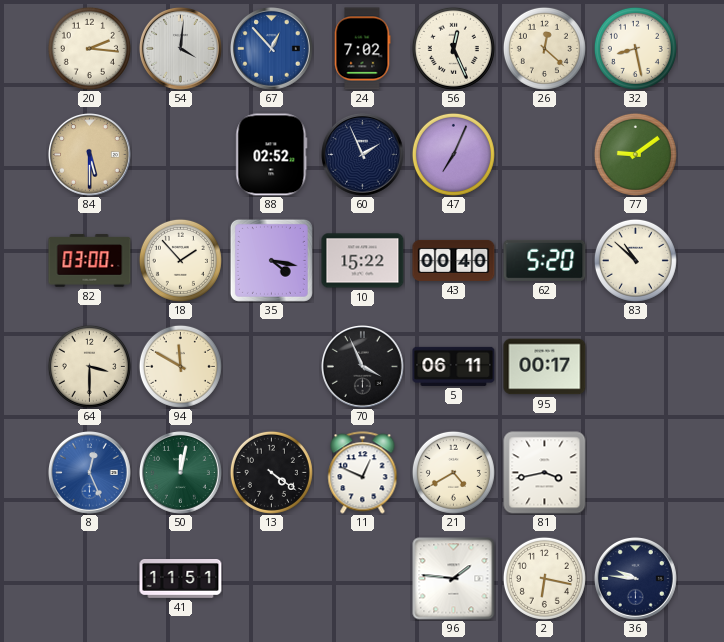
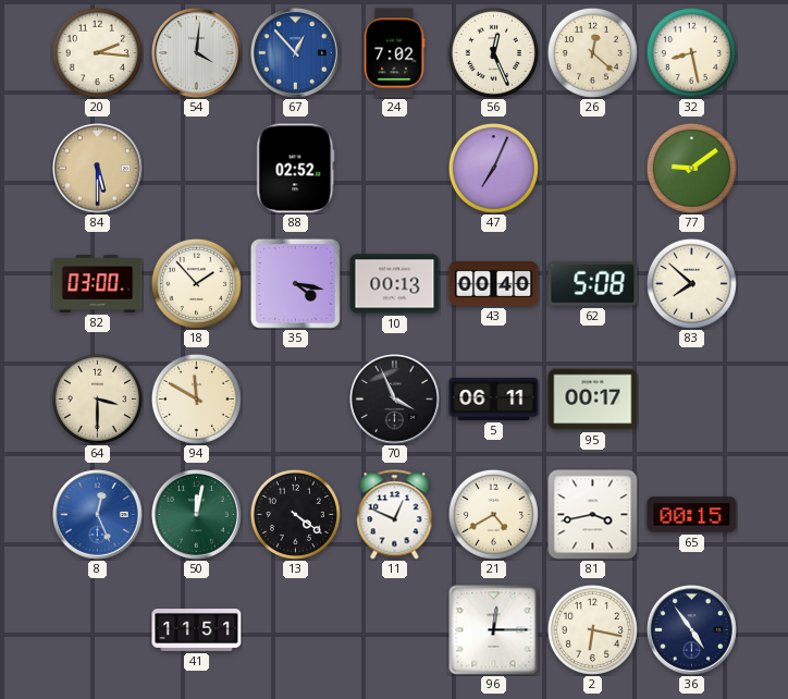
60: 1:56 -> none (363, 155)
10: 15:22 -> 00:13 (395, 284)
62: 5:20 -> 5:08 (593, 283)
83: 10:52 -> 7:52 (691, 283)
65: none -> 00:15 (692, 515)
96: 1:46 -> 12:15 (494, 630)
36: 9:46 -> 4:54 (692, 630)
